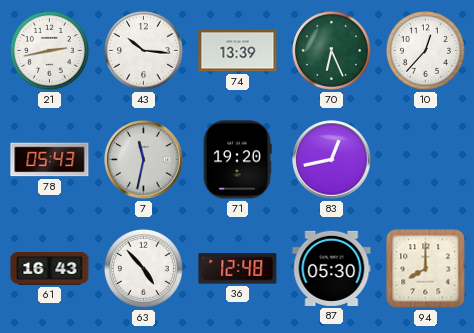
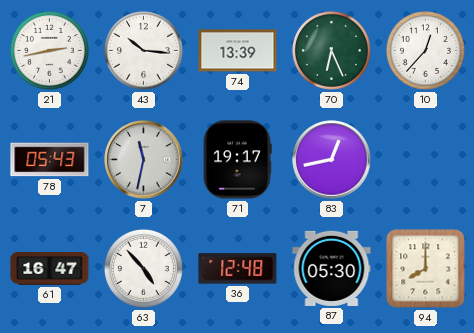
71: 19:20 -> 19:17 (237, 160)
61: 16:43 -> 16:47 (50, 269)
